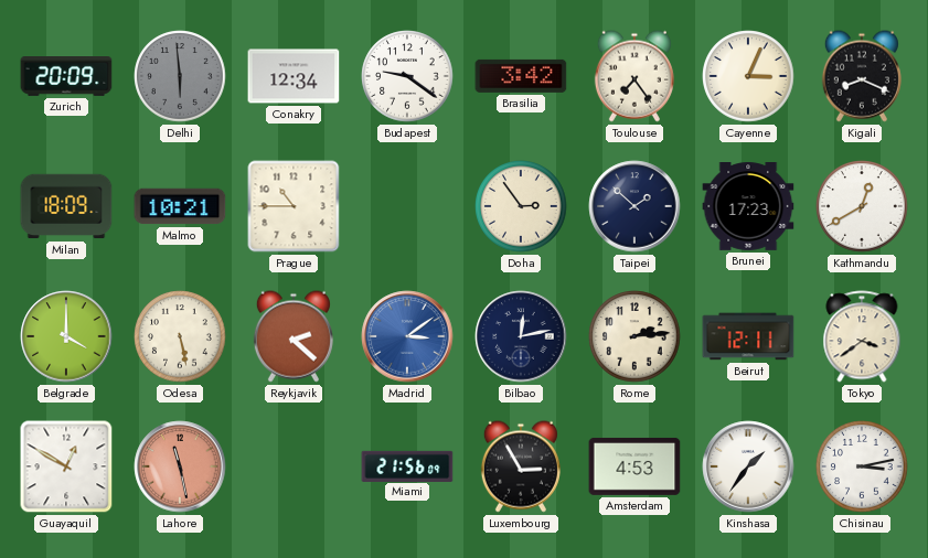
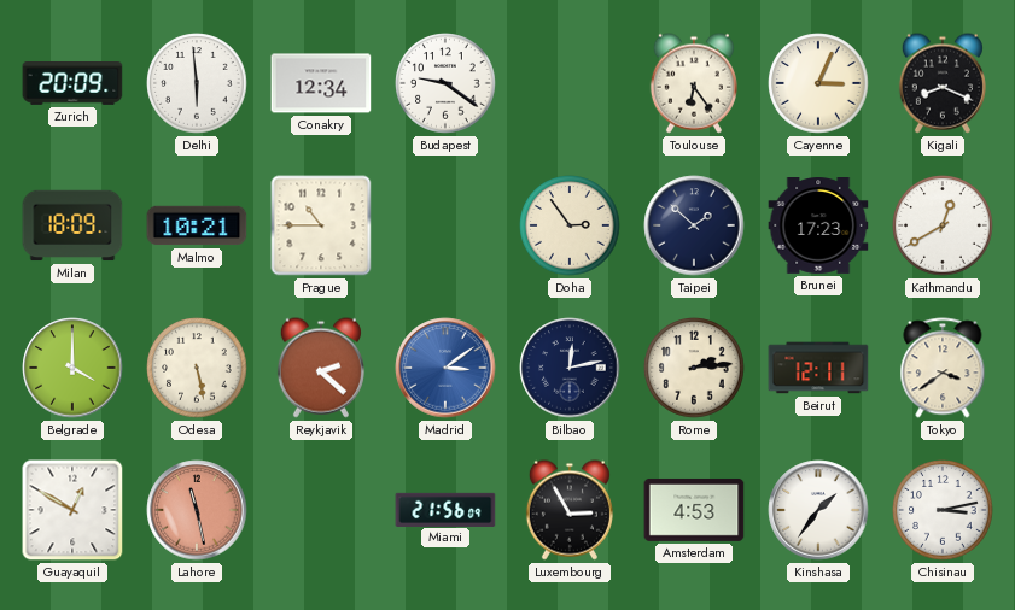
Delhi dial: grey -> white (197, 83)
Brasilia: 3:42 -> none (521, 76)
Toulouse: 7:24 -> 6:24 (694, 83)
